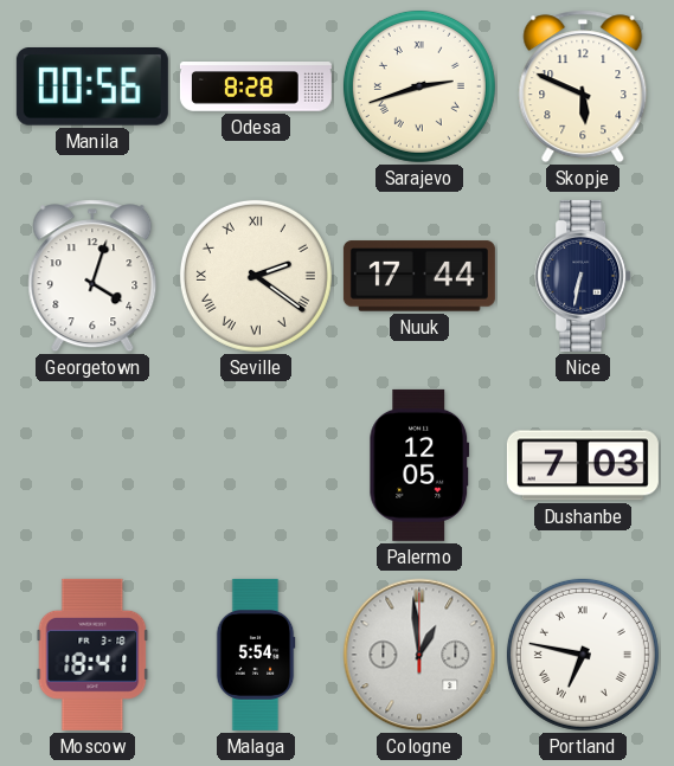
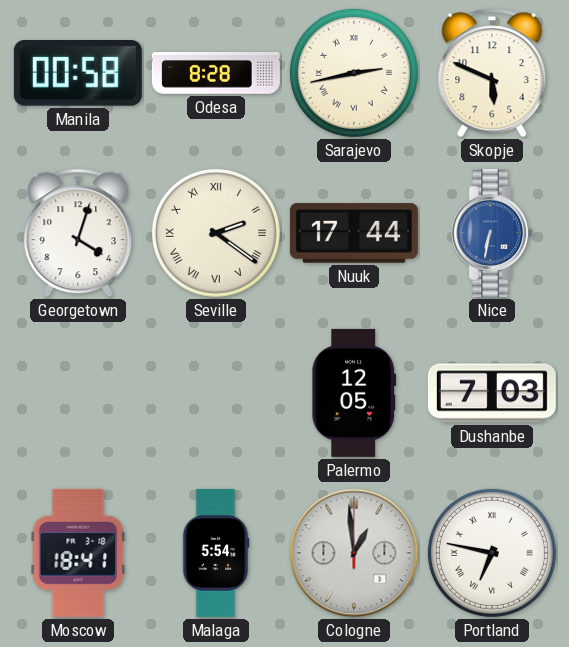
Manila: 00:56 -> 00:58 (78, 74)
Sarajevo: 2:42 -> 2:43 (354, 73)
Nice dial: navy -> blue (492, 233)
